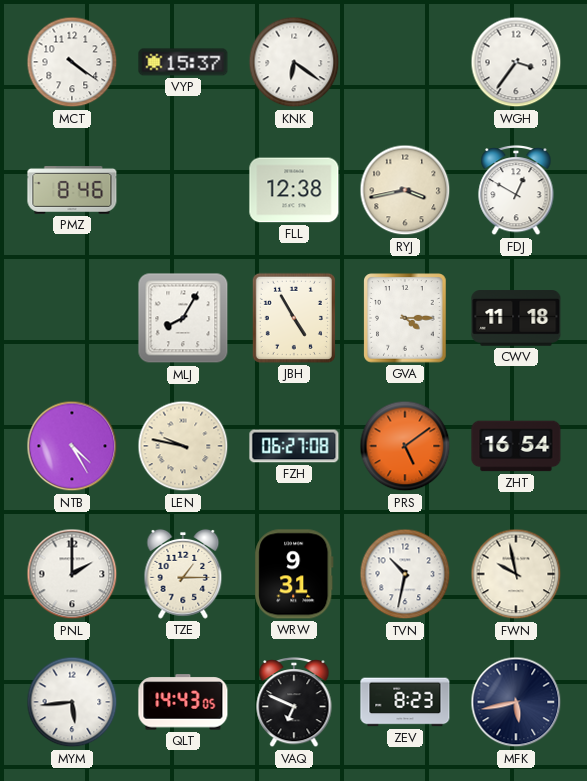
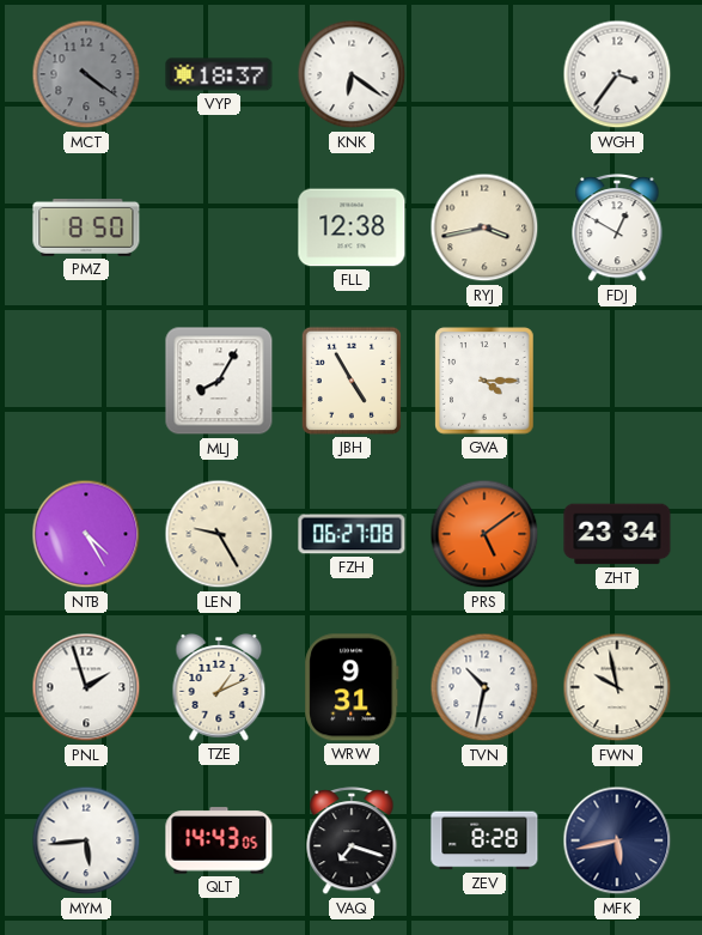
MCT dial: white -> grey (86, 74)
VYP: 15:37 -> 18:37 (219, 74)
PMZ: 8:46 -> 8:50 (86, 229)
CWV: 11:18 -> none (516, 318)
LEN: 9:47 -> 9:25 (219, 534)
ZHT: 16:54 -> 23:34 (617, 534)
PNL: 2:00 -> 1:57 (86, 687)
TZE: 1:15 -> 1:11 (219, 687)
VAQ: 6:49 -> 7:18 (352, 842)
ZEV: 8:23 -> 8:28 (484, 840)
